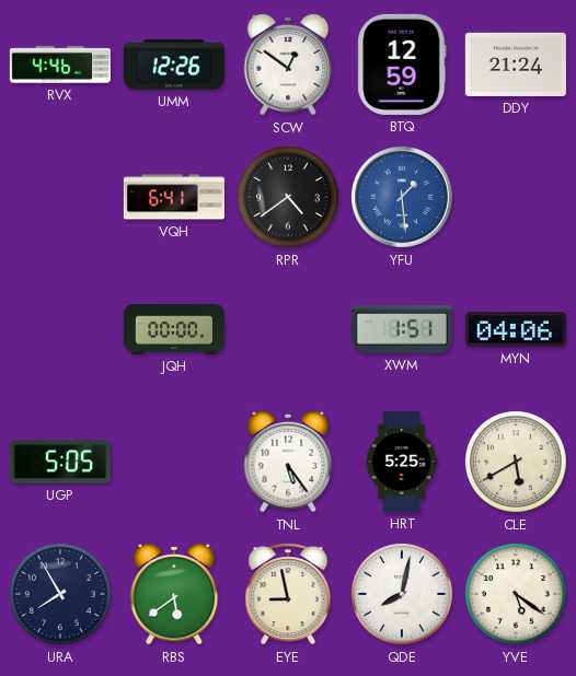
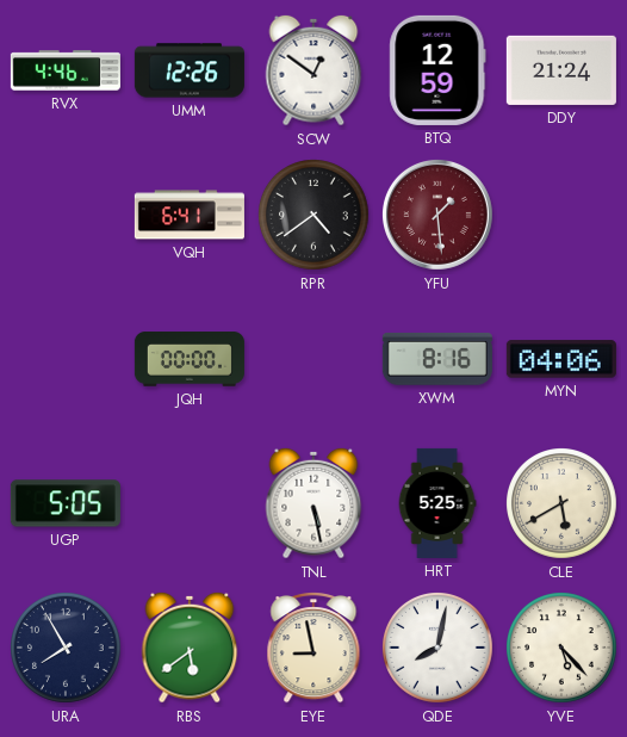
YFU dial: blue -> burgundy (437, 215)
XWM: 1:51 -> 8:16 (437, 359)
TNL: 5:24 -> 5:28 (313, 503)
YVE: 5:21 -> 5:23 (563, 649)
